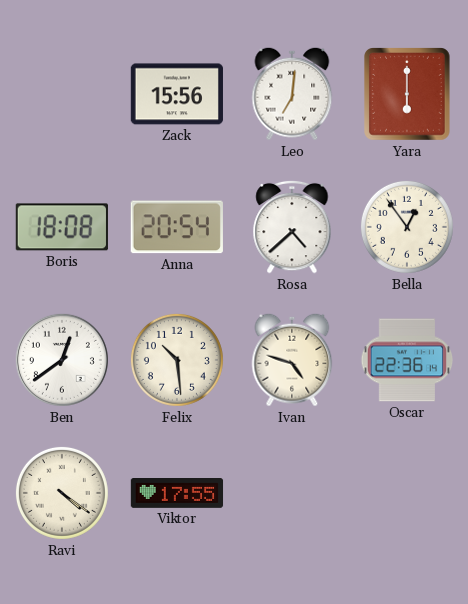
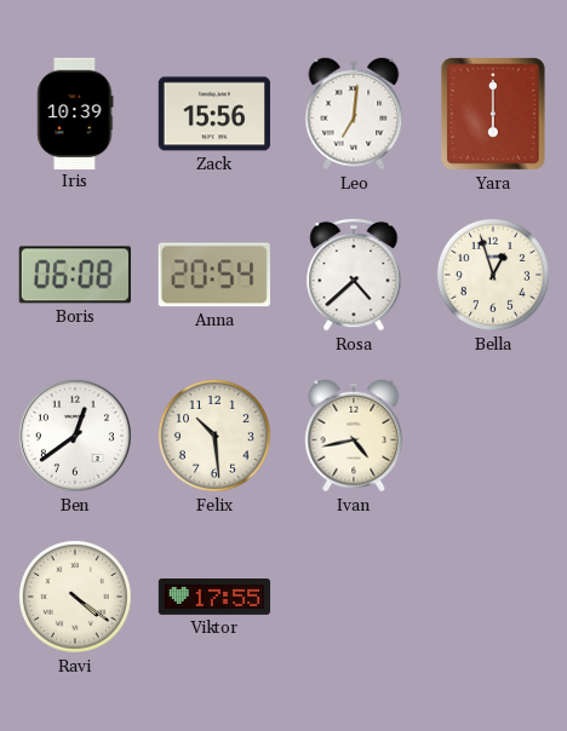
Iris: none -> 10:39 (75, 113)
Boris: 18:08 -> 06:08 (75, 275)
Bella: 12:54 -> 12:57 (493, 275)
Ivan: 4:48 -> 4:43 (354, 436)
Oscar: 22:36 -> none (407, 360)
